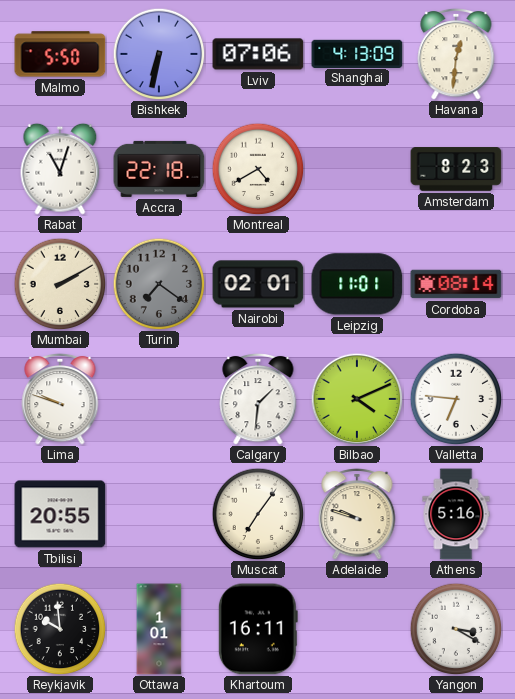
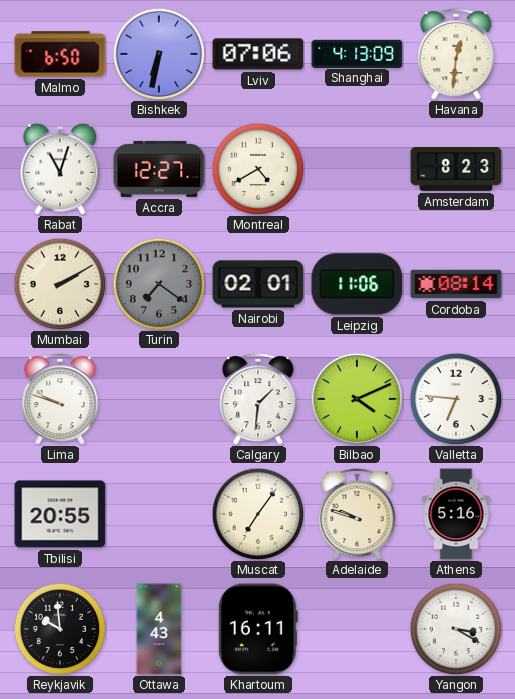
Malmo: 5:50 -> 6:50 (60, 54)
Accra: 22:18 -> 12:27 (159, 169)
Leipzig: 11:01 -> 11:06 (357, 284)
Ottawa: 1:01 -> 4:43 (159, 629)
